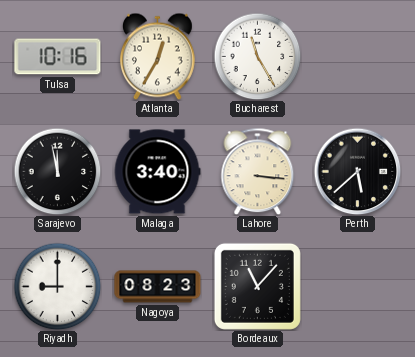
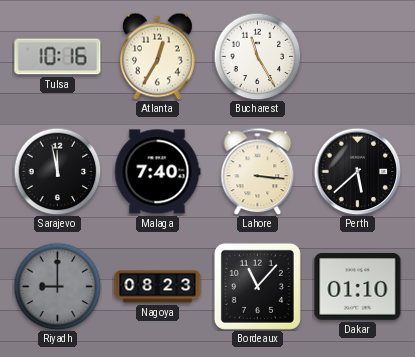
Malaga: 3:40 -> 7:40 (157, 172)
Riyadh dial: white -> grey (57, 286)
Dakar: none -> 01:10 (358, 287)
